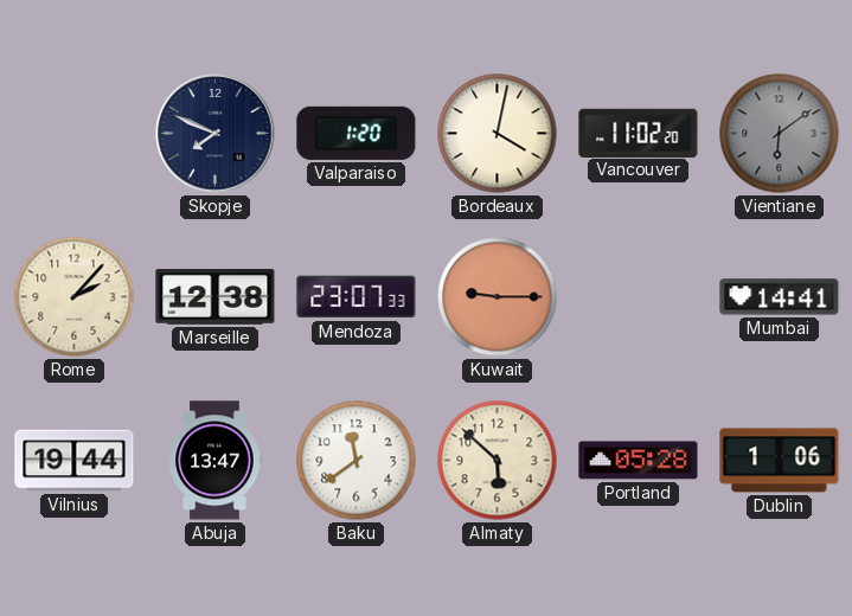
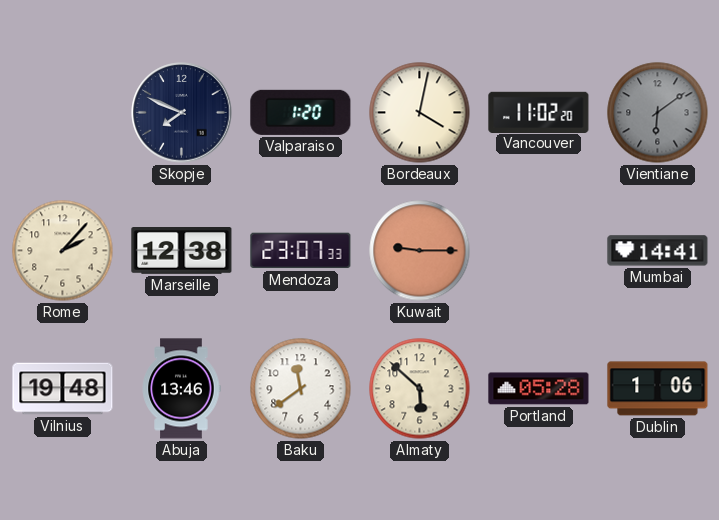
Vilnius: 19:44 -> 19:48 (63, 389)
Abuja: 13:47 -> 13:46 (181, 389)
